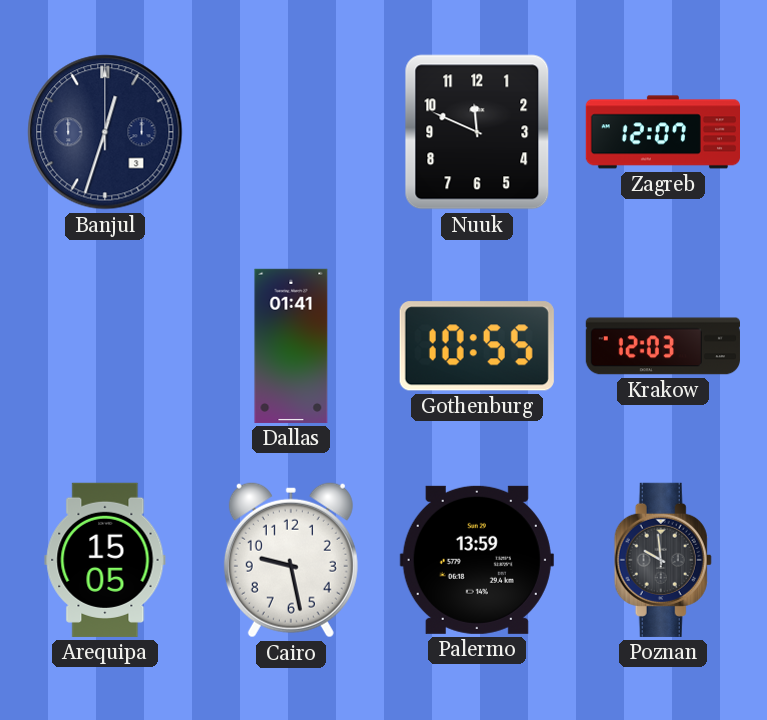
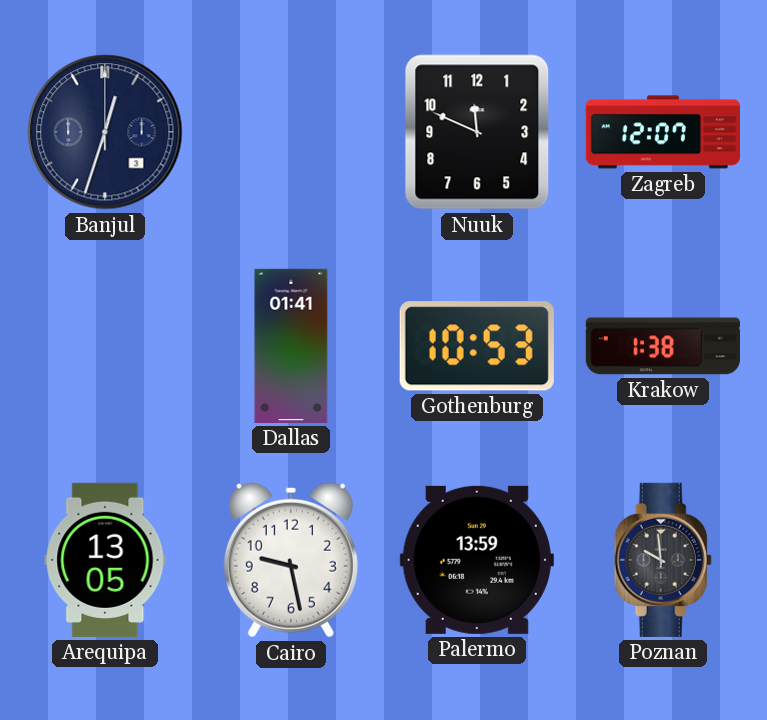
Gothenburg: 10:55 -> 10:53 (477, 346)
Krakow: 12:03 -> 1:38 (663, 346)
Arequipa: 15:05 -> 13:05 (105, 560)
